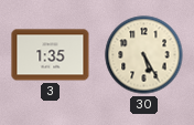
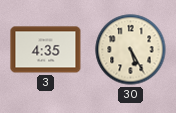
3: 1:35 -> 4:35 (46, 50)
